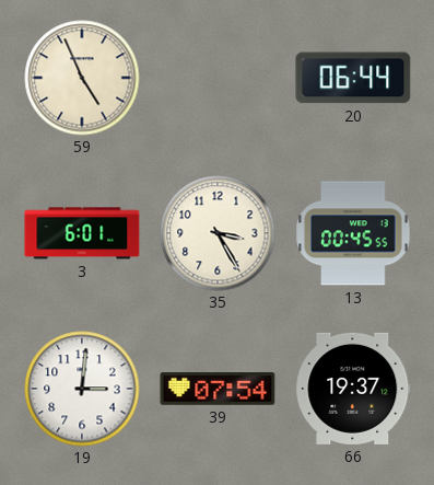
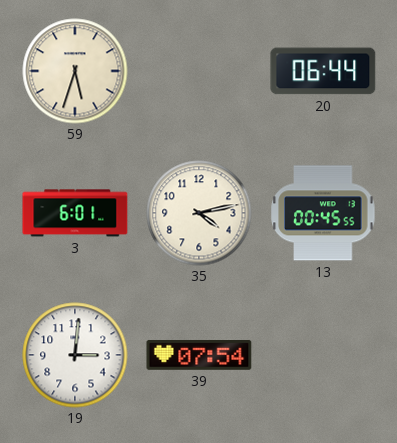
59: 4:56 -> 5:33 (75, 71)
35: 3:25 -> 4:13 (199, 213)
66: 19:37 -> none (353, 389)
